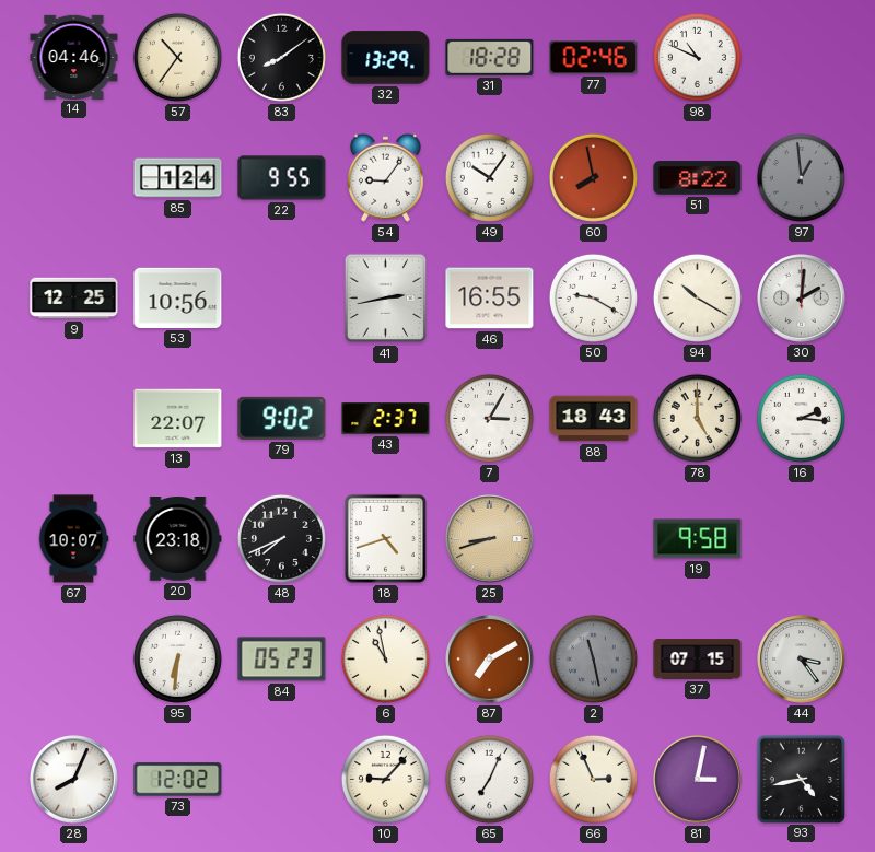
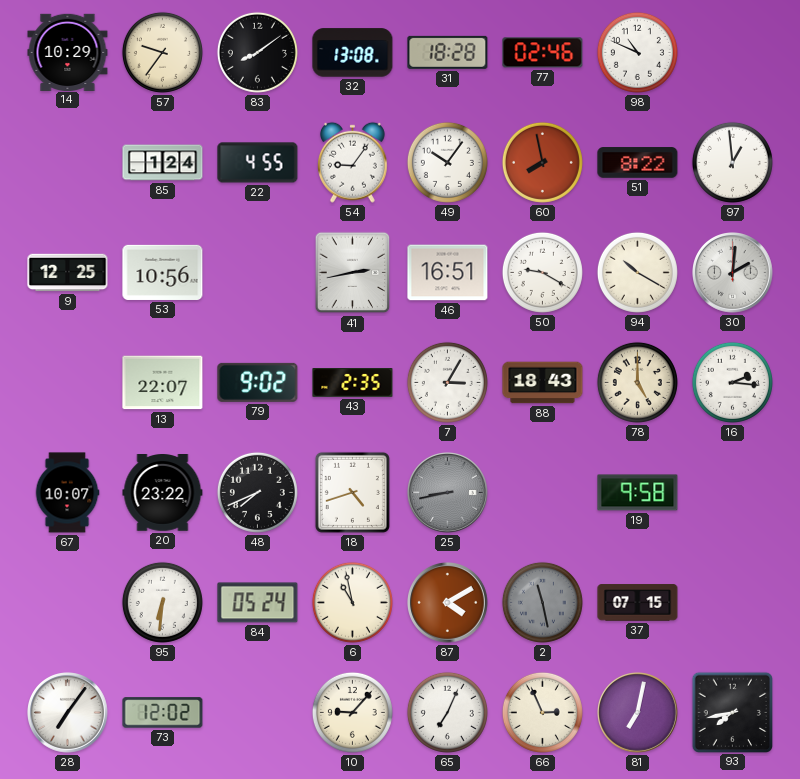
14: 04:46 -> 10:29 (68, 52)
57: 10:36 -> 9:36 (162, 52)
32: 13:29 -> 13:08 (353, 53)
22: 9:55 -> 4:55 (258, 163)
97 dial: grey -> white (732, 162)
46: 16:55 -> 16:51 (448, 273)
43: 2:37 -> 2:35 (353, 383)
20: 23:18 -> 23:22 (163, 493)
25: 8:42 -> 8:43 (448, 493)
25 dial: champagne -> grey (448, 493)
84: 05:23 -> 05:24 (258, 603)
87: 7:10 -> 4:10 (448, 603)
44: 3:24 -> none (802, 660)
28: 8:04 -> 7:06 (68, 713)
81: 3:02 -> 7:02 (638, 713)
93: 4:43 -> 7:43 (732, 712)
